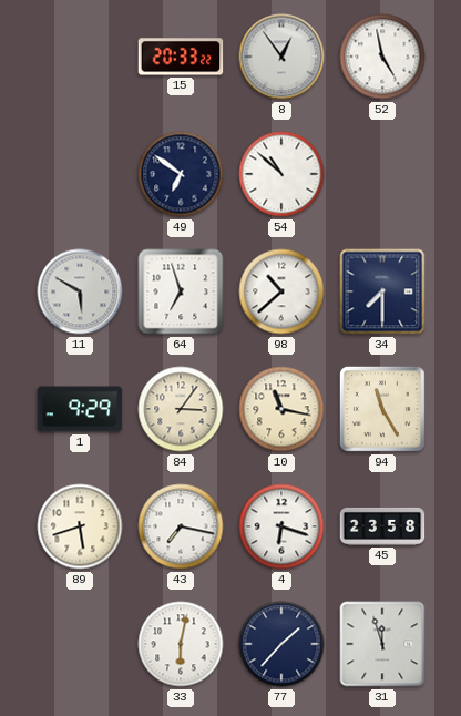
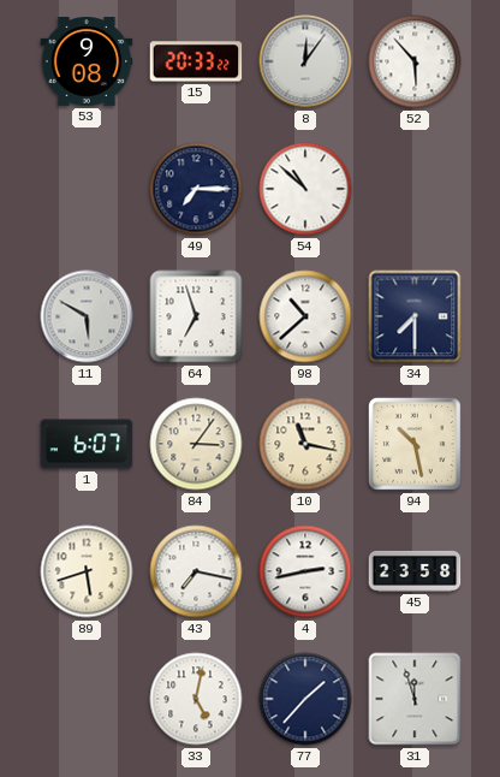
53: none -> 9:08 (87, 63)
8: 12:54 -> 12:06 (305, 61)
52: 4:58 -> 5:53 (415, 61)
49: 6:51 -> 7:15 (196, 189)
1: 9:29 -> 6:07 (87, 444)
94: 11:25 -> 10:28 (415, 444)
4: 6:18 -> 2:43 (305, 571)
33: 6:02 -> 5:02 (196, 699)
